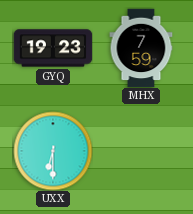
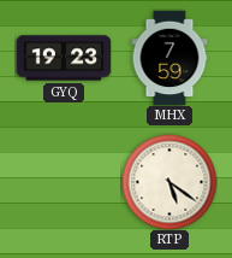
UXX: 6:30 -> none (53, 151)
RTP: none -> 5:21 (169, 182)
